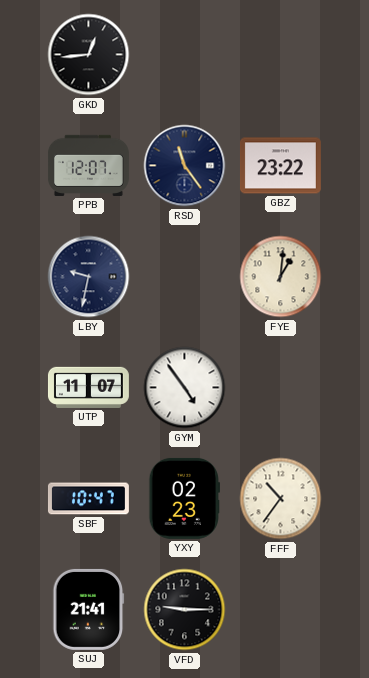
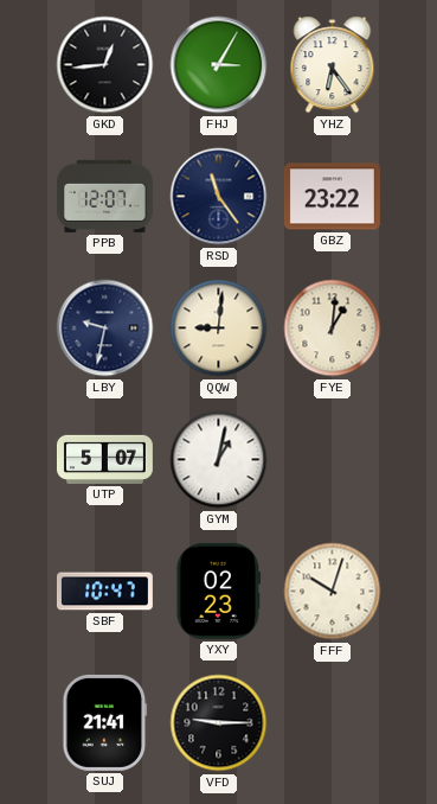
FHJ: none -> 3:05 (219, 65)
YHZ: none -> 6:24 (333, 65)
QQW: none -> 9:01 (219, 328)
UTP: 11:07 -> 5:07 (104, 459)
GYM: 4:54 -> 1:02 (219, 460)
FFF: 10:36 -> 10:03 (333, 592)
